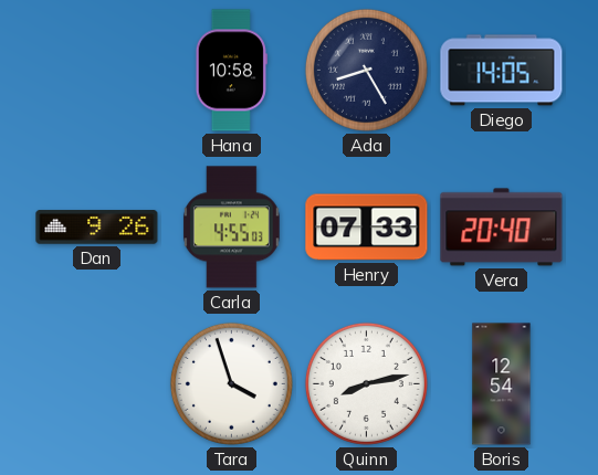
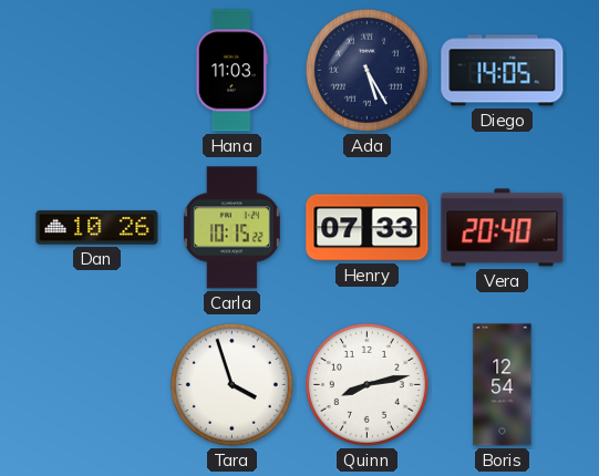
Hana: 10:58 -> 11:03 (231, 71)
Ada: 8:25 -> 5:25 (366, 70)
Dan: 9:26 -> 10:26 (97, 228)
Carla: 4:55 -> 10:15 (231, 228)
